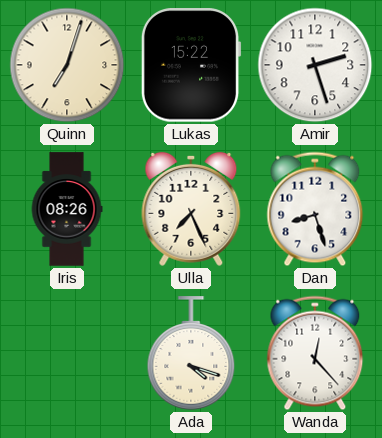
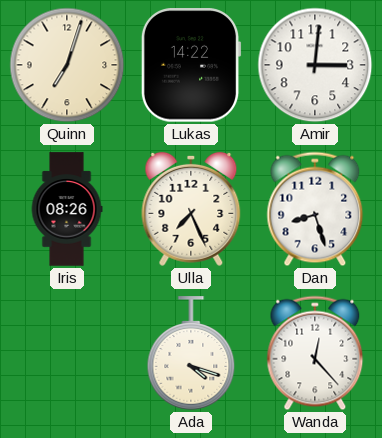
Lukas: 15:22 -> 14:22 (191, 65)
Amir: 2:27 -> 3:01 (315, 65)
